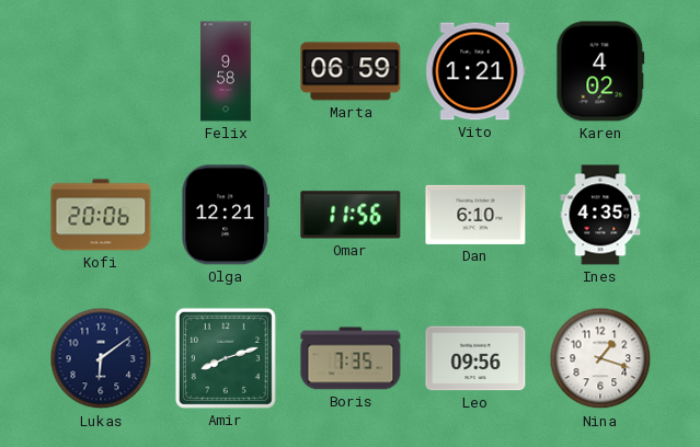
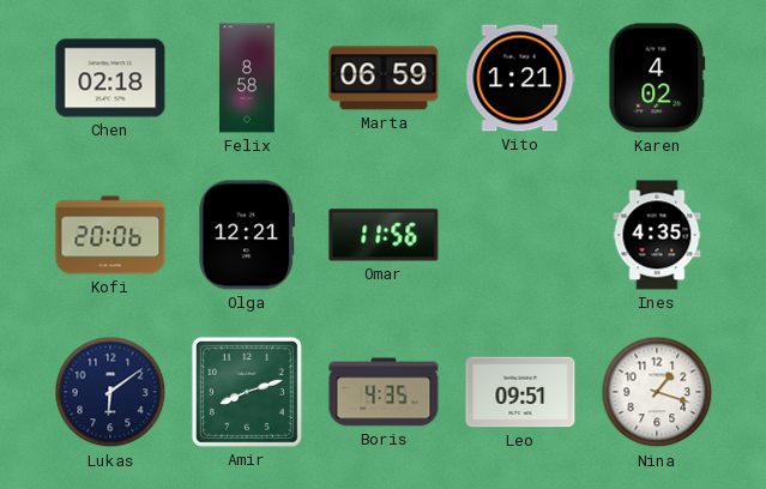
Chen: none -> 02:18 (110, 78)
Felix: 9:58 -> 8:58 (247, 78)
Dan: 6:10 -> none (475, 215)
Boris: 7:35 -> 4:35 (384, 392)
Leo: 09:56 -> 09:51 (520, 392)
